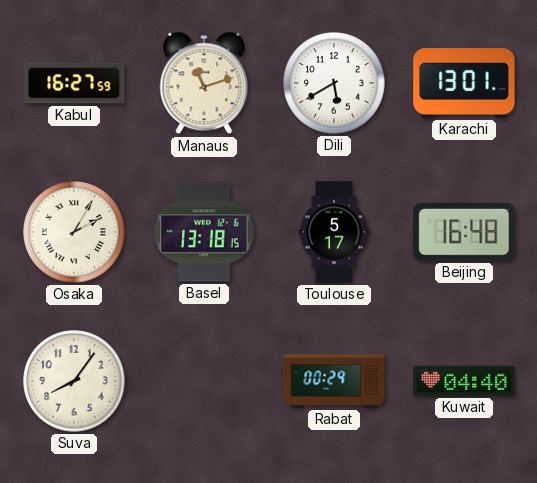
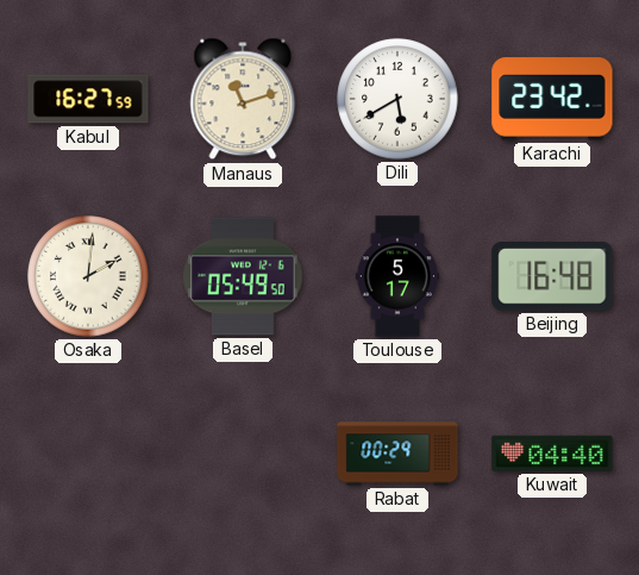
Karachi: 13:01 -> 23:42 (552, 99)
Osaka: 2:05 -> 2:01 (88, 276)
Basel: 13:18 -> 05:49 (243, 276)
Suva: 8:06 -> none (74, 381)
